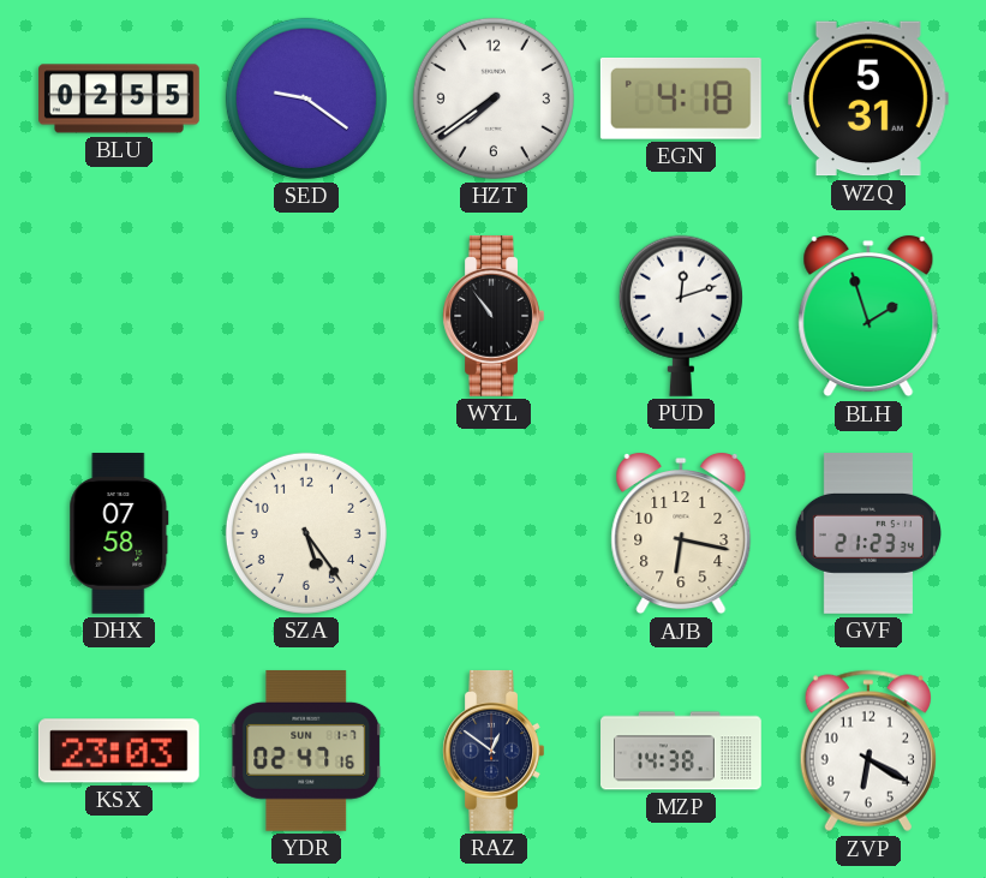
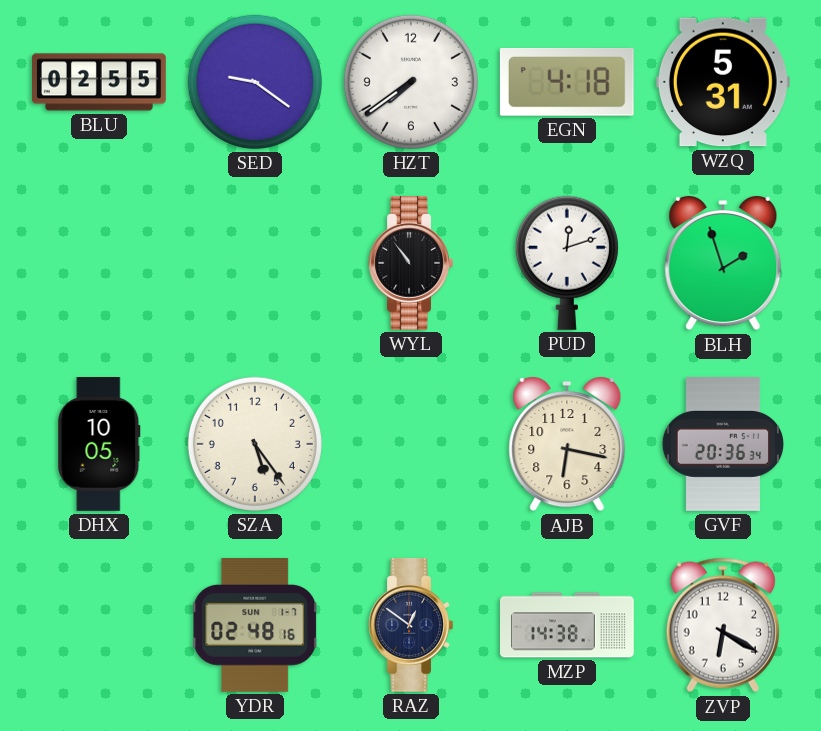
DHX: 07:58 -> 10:05 (99, 445)
GVF: 21:23 -> 20:36 (722, 445)
KSX: 23:03 -> none (119, 751)
YDR: 02:47 -> 02:48 (256, 625)
